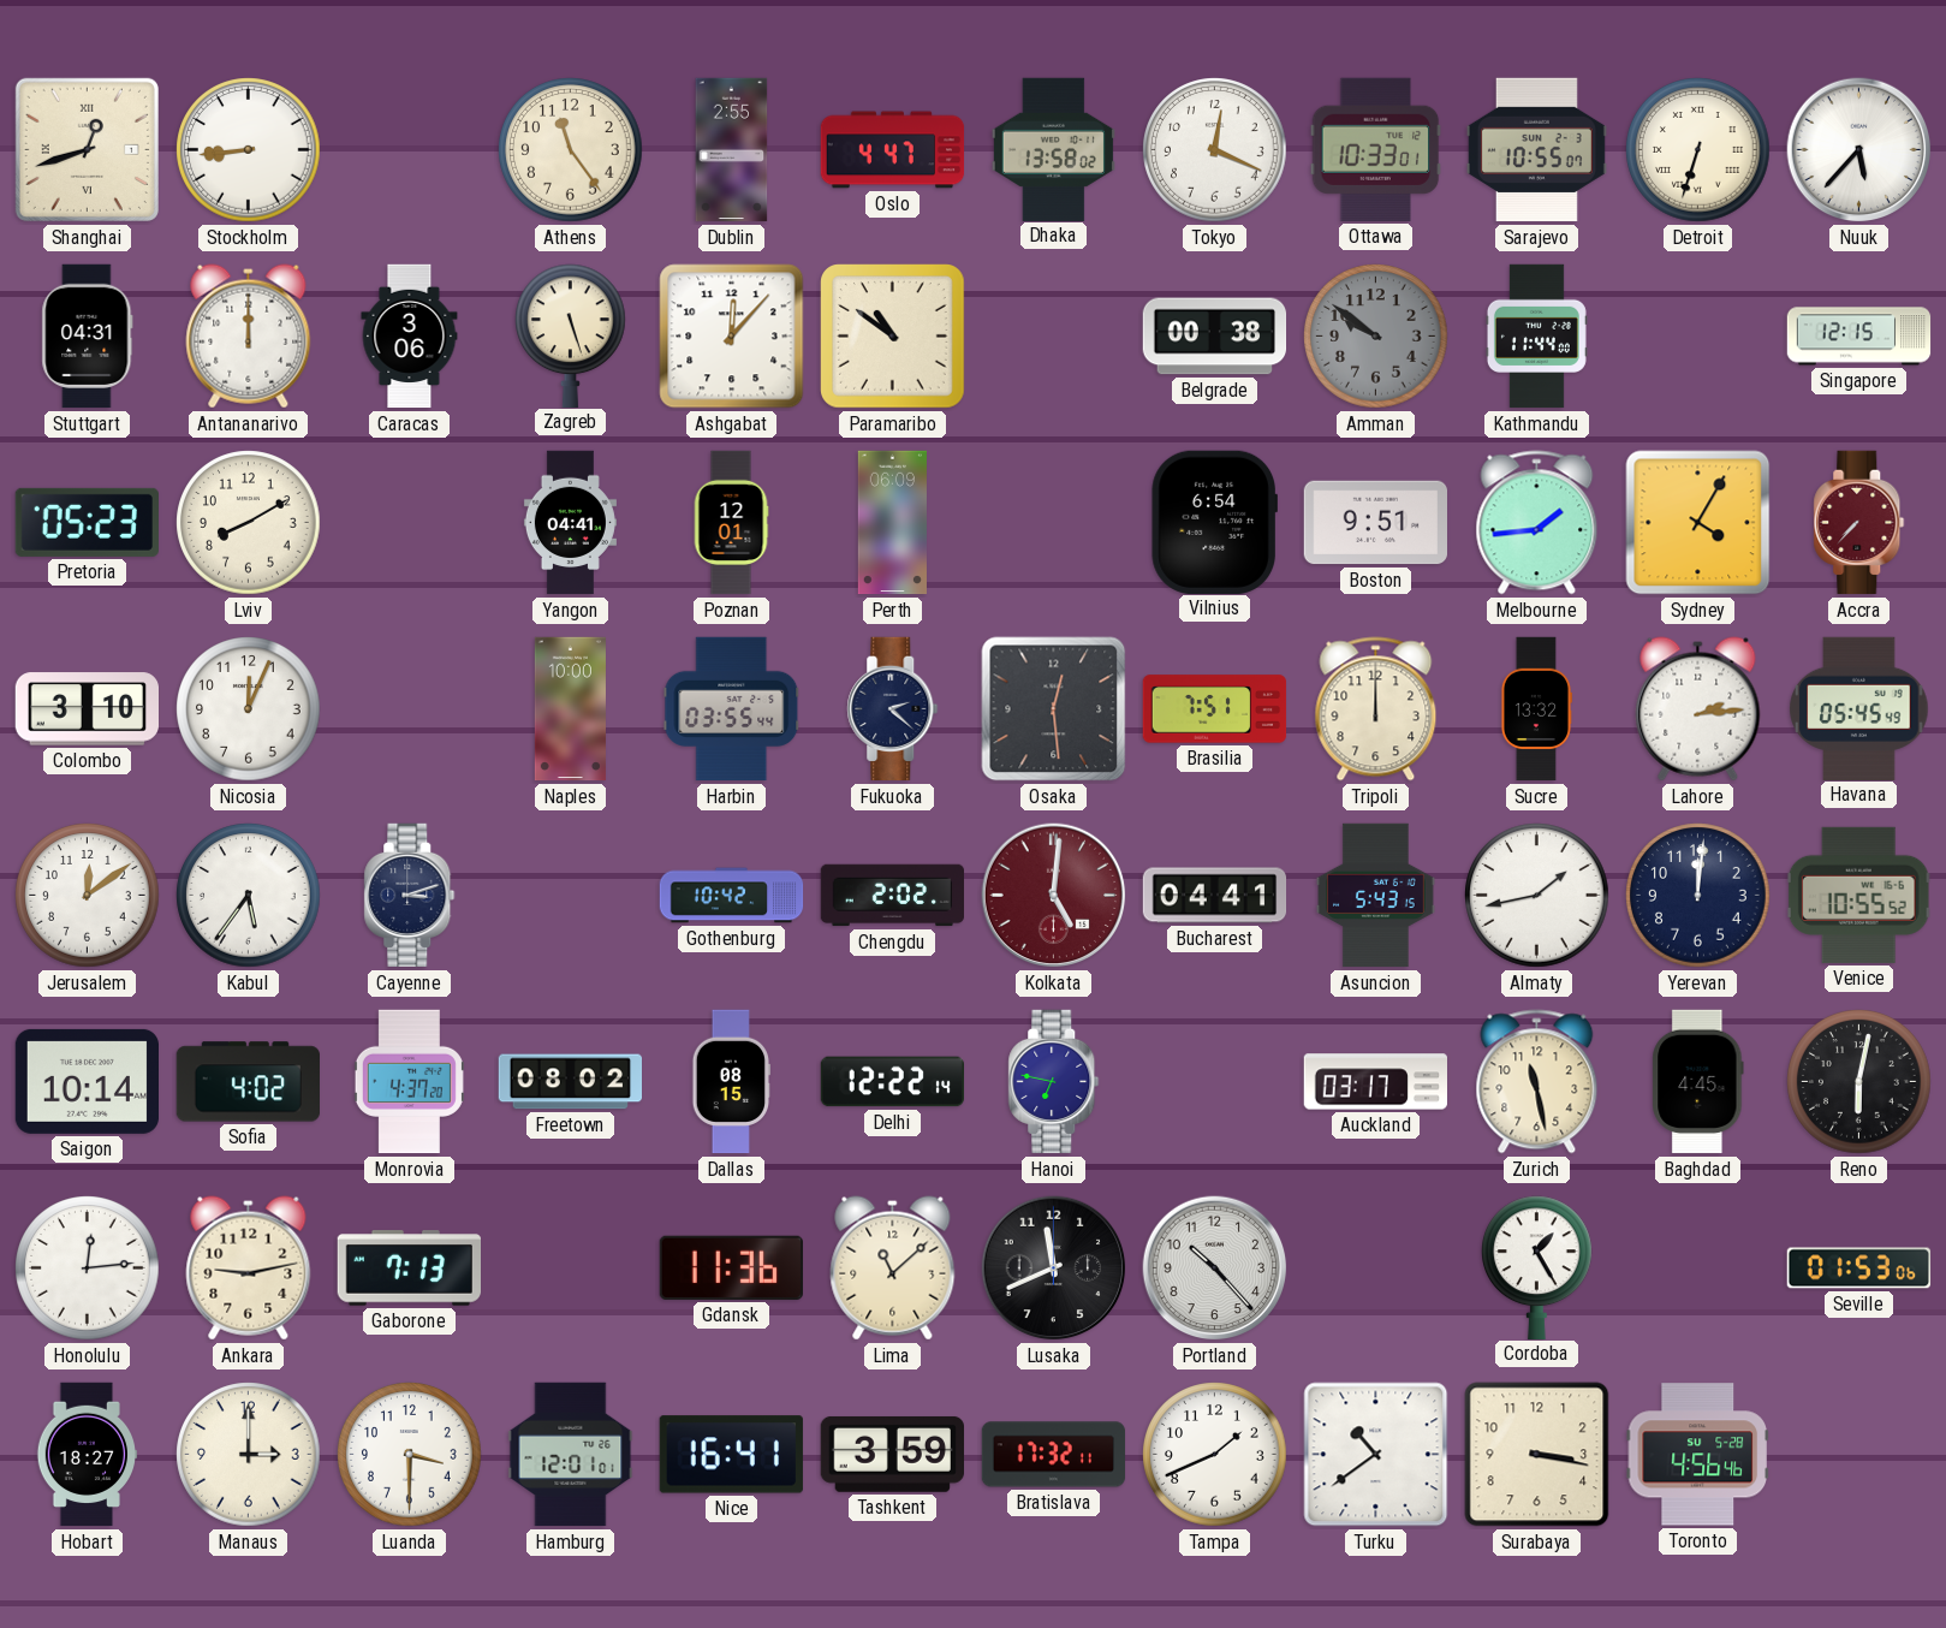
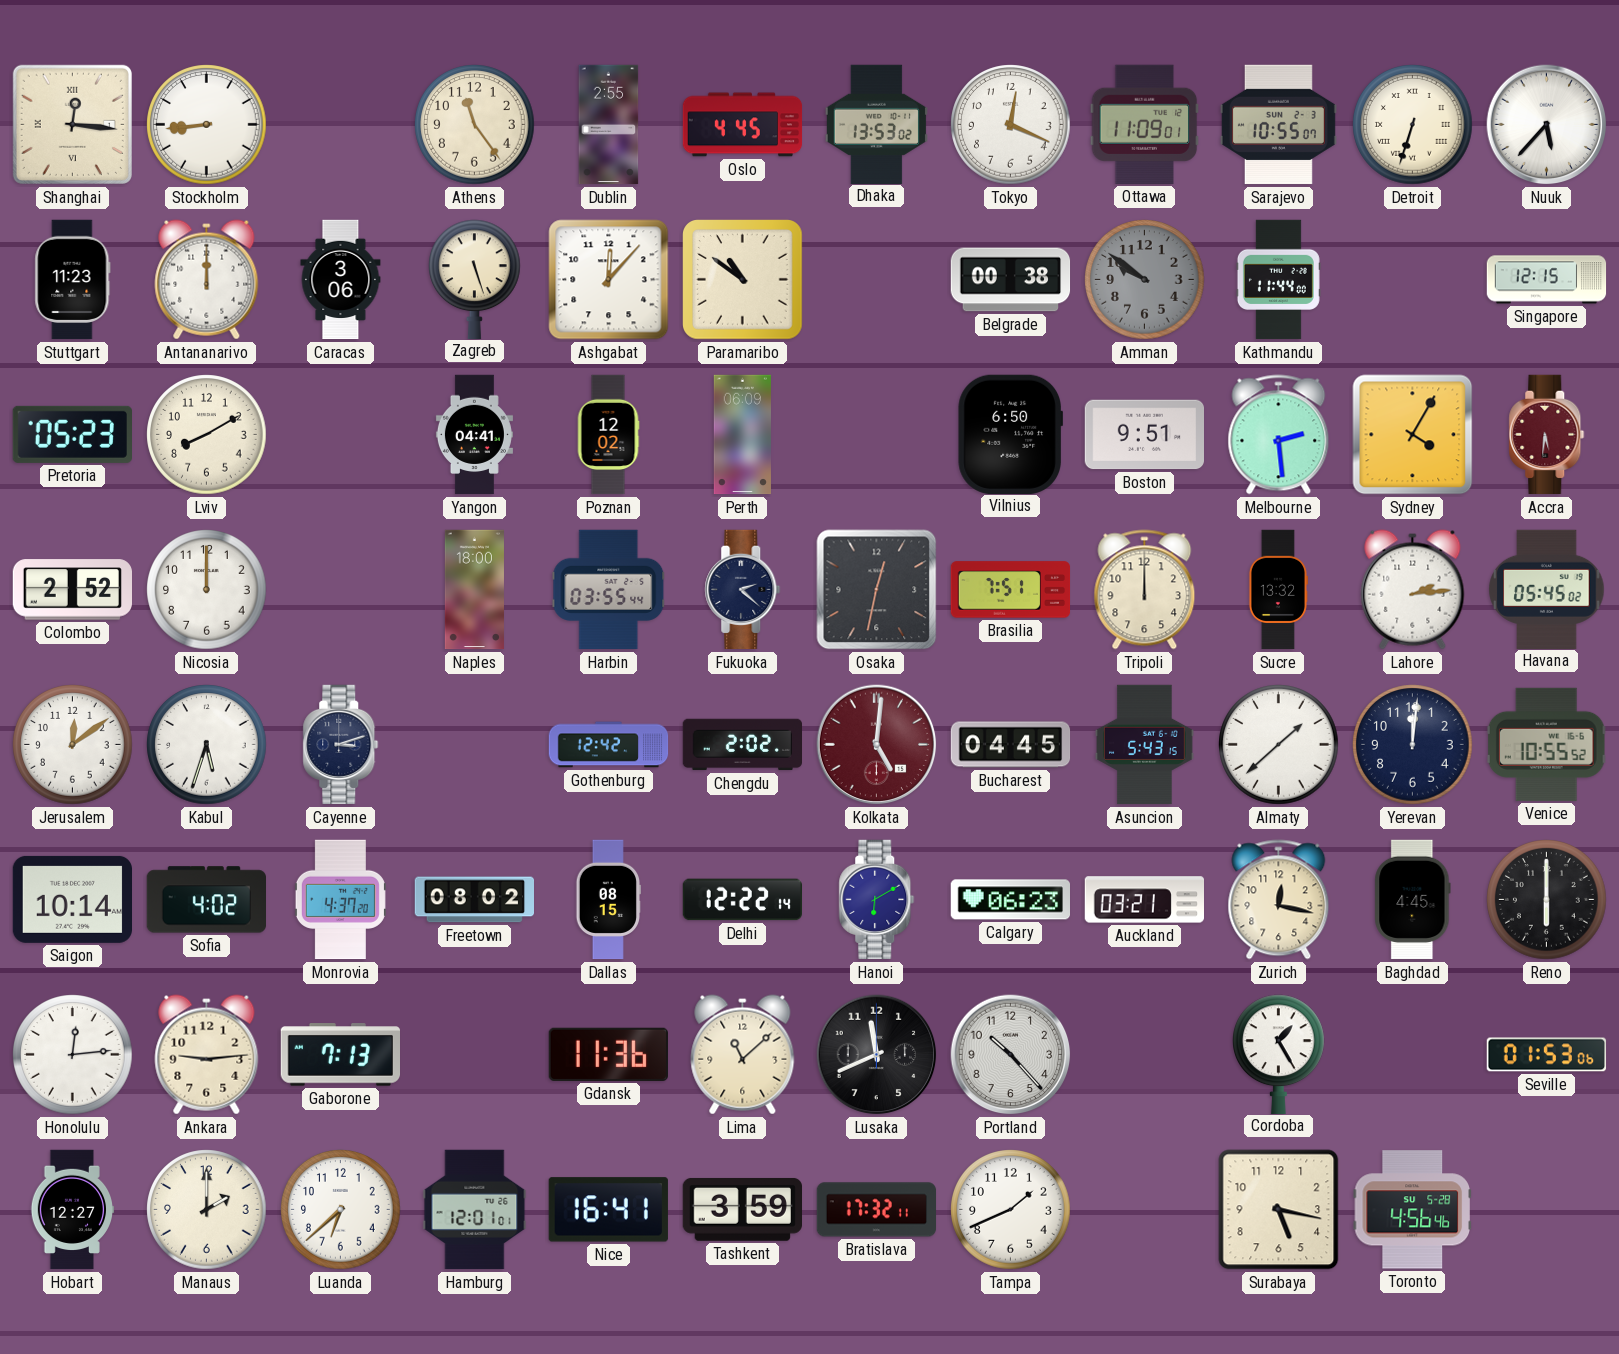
Shanghai: 12:42 -> 12:16 (72, 124)
Oslo: 4:47 -> 4:45 (743, 125)
Dhaka: 13:58 -> 13:53 (876, 124)
Ottawa: 10:33 -> 11:09 (1145, 124)
Stuttgart: 04:31 -> 11:23 (73, 280)
Poznan: 12:01 -> 12:02 (608, 435)
Vilnius: 6:54 -> 6:50 (1010, 434)
Melbourne: 1:44 -> 2:29 (1279, 435)
Accra: 7:37 -> 5:31 (1547, 435)
Colombo: 3:10 -> 2:52 (72, 590)
Nicosia: 12:04 -> 12:00 (207, 590)
Naples: 10:00 -> 18:00 (474, 590)
Osaka: 12:29 -> 12:32 (877, 590)
Havana: 05:45:49 -> 05:45:02 (1547, 589)
Kabul: 5:36 -> 5:33 (207, 745)
Gothenburg: 10:42 -> 12:42 (609, 745)
Bucharest: 04:41 -> 04:45 (1011, 745)
Almaty: 1:43 -> 1:38 (1279, 745)
Hanoi: 6:47 -> 6:10 (877, 900)
Calgary: none -> 06:23 (1010, 900)
Auckland: 03:17 -> 03:21 (1145, 900)
Zurich: 11:28 -> 12:17 (1279, 900)
Reno: 6:02 -> 6:00 (1547, 900)
Ankara: 9:13 -> 9:14 (207, 1055)
Hobart: 18:27 -> 12:27 (72, 1210)
Manaus: 3:00 -> 2:00 (207, 1210)
Luanda: 3:30 -> 6:38 (341, 1210)
Turku: 10:39 -> none (1376, 1455)
Surabaya: 3:17 -> 5:17 (1279, 1210)
